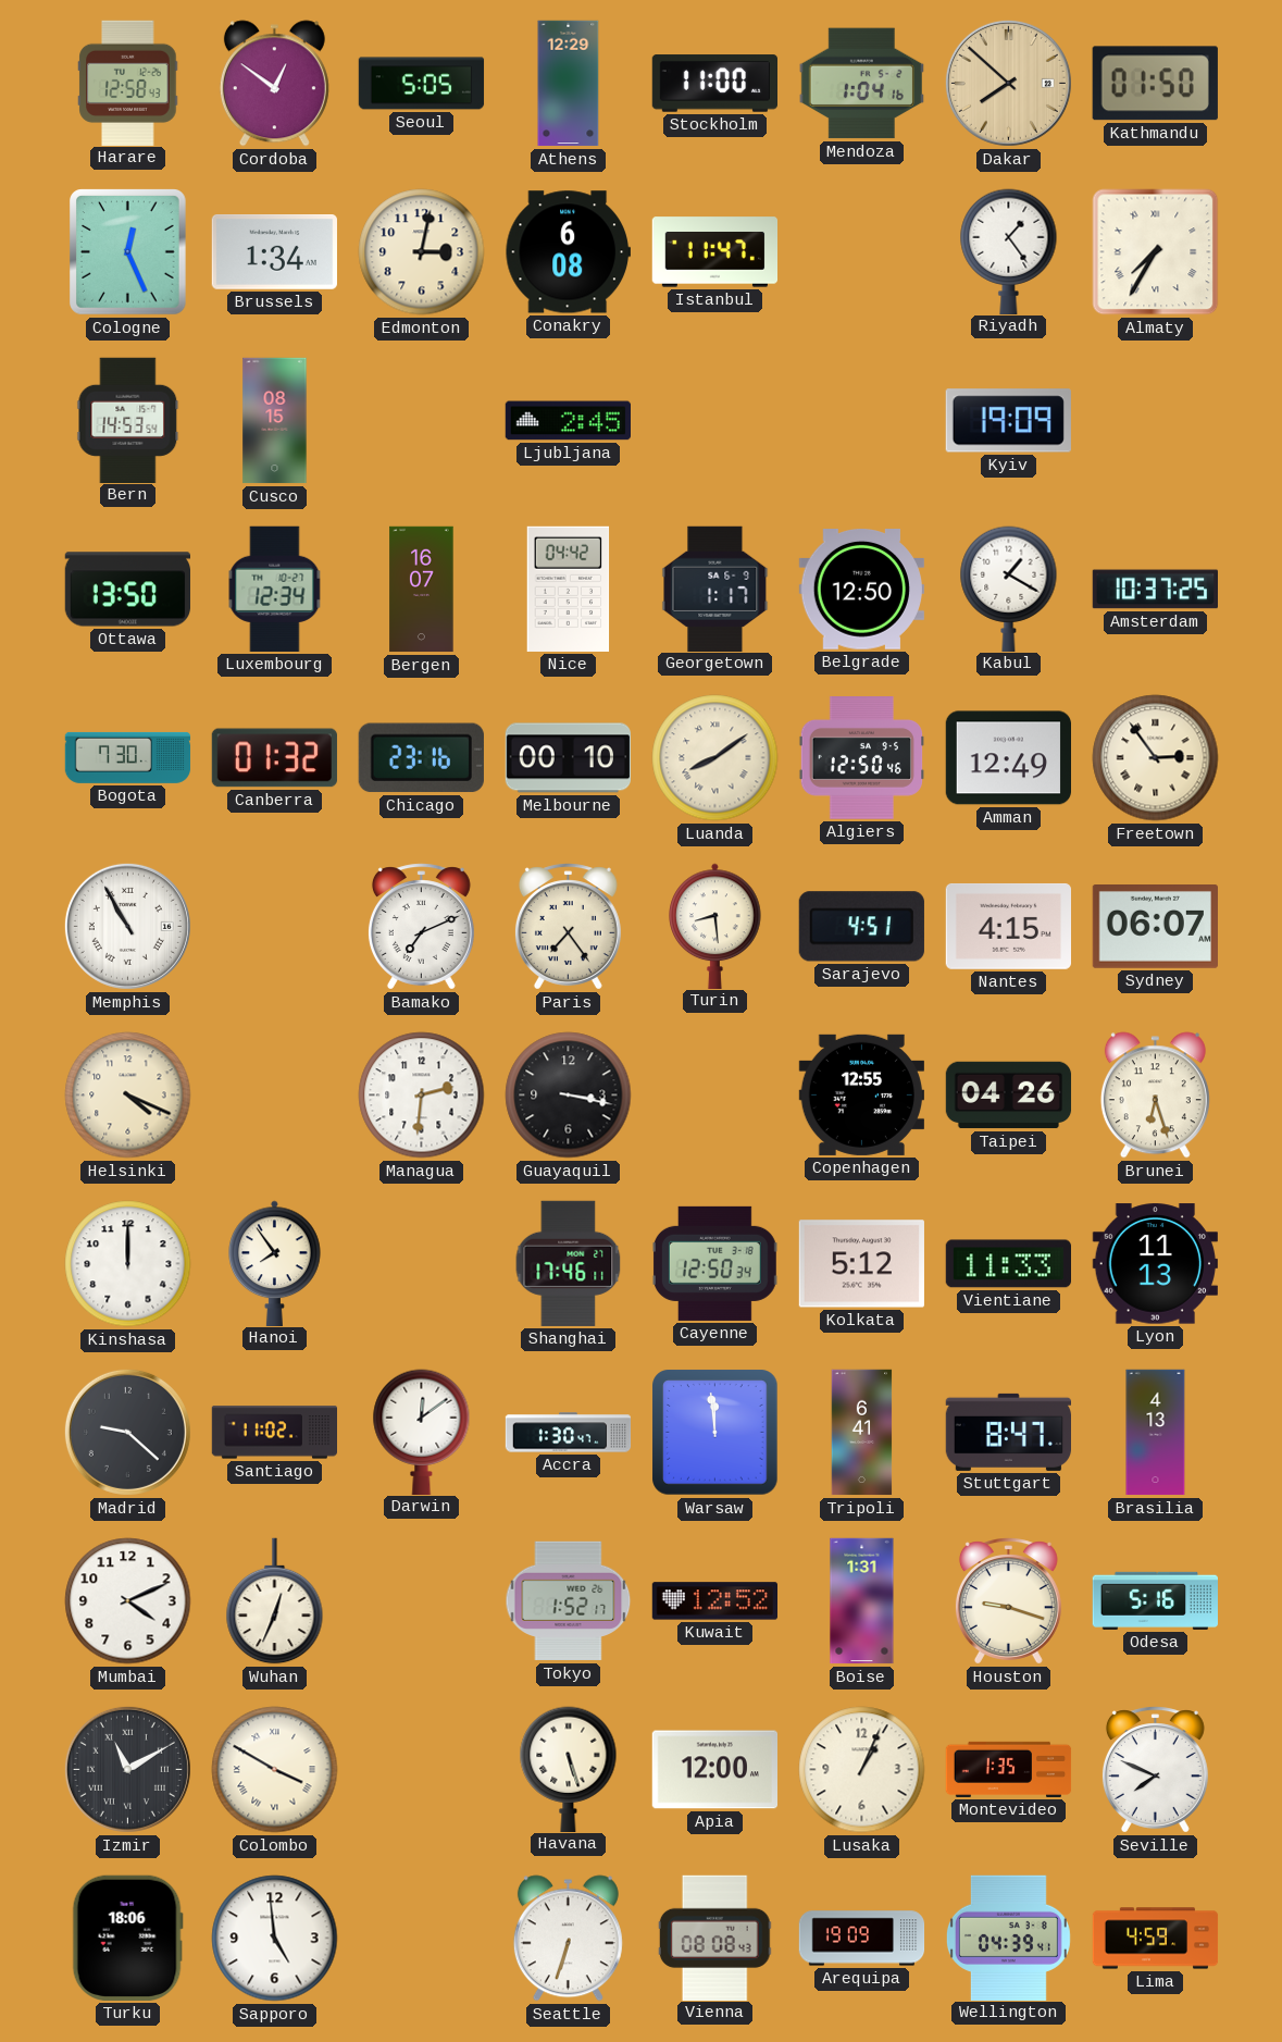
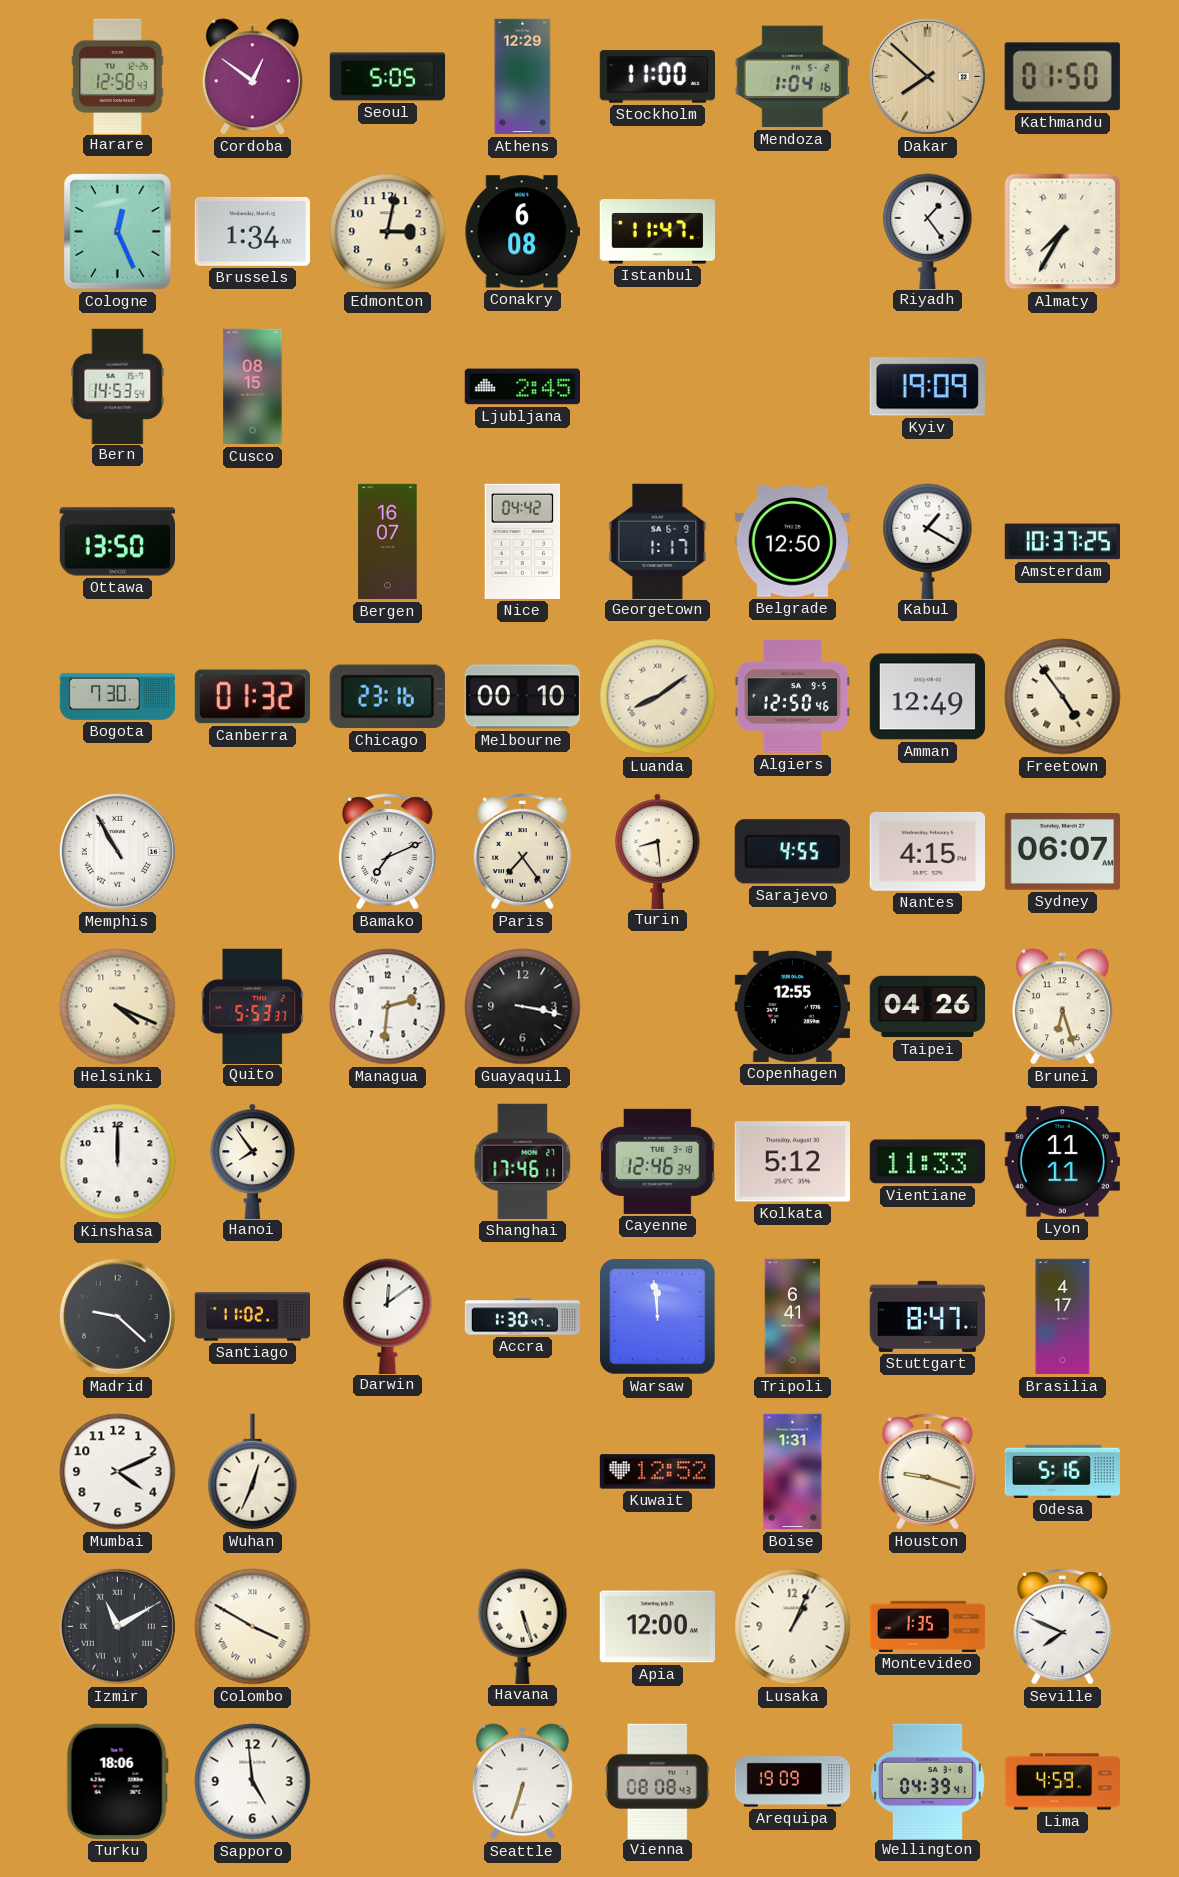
Luxembourg: 12:34 -> none (275, 589)
Freetown: 2:54 -> 4:54 (1063, 697)
Sarajevo: 4:51 -> 4:55 (792, 852)
Quito: none -> 5:53 (253, 1006)
Cayenne: 12:50 -> 12:46 (657, 1161)
Lyon: 11:13 -> 11:11 (1062, 1162)
Brasilia: 4:13 -> 4:17 (1063, 1317)
Tokyo: 1:52 -> none (569, 1601)
